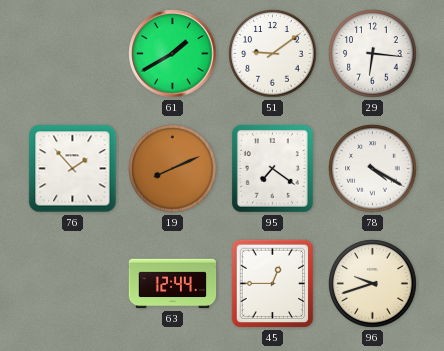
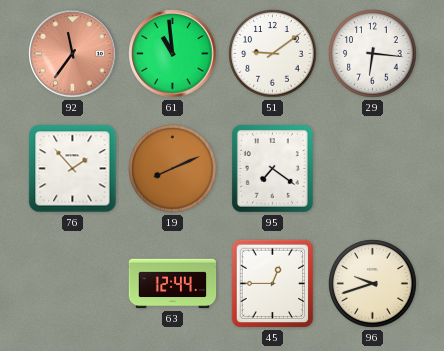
92: none -> 11:36 (73, 54)
61: 1:40 -> 10:59 (173, 54)
78: 4:20 -> none (373, 169)
